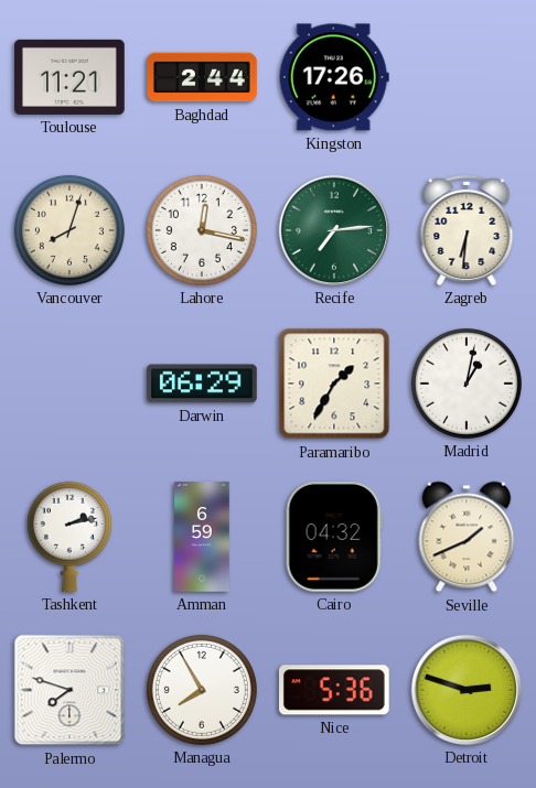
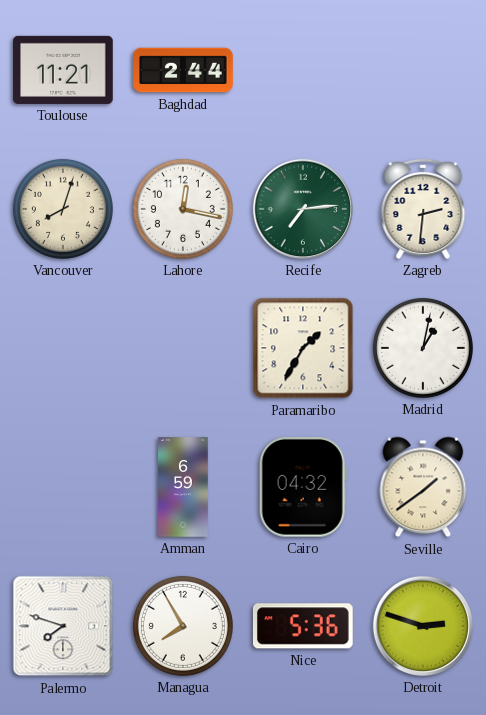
Kingston: 17:26 -> none (334, 77)
Zagreb: 6:31 -> 2:31 (423, 209)
Darwin: 06:29 -> none (203, 384)
Tashkent: 2:13 -> none (69, 537)
Seville: 1:41 -> 1:39 (423, 487)
